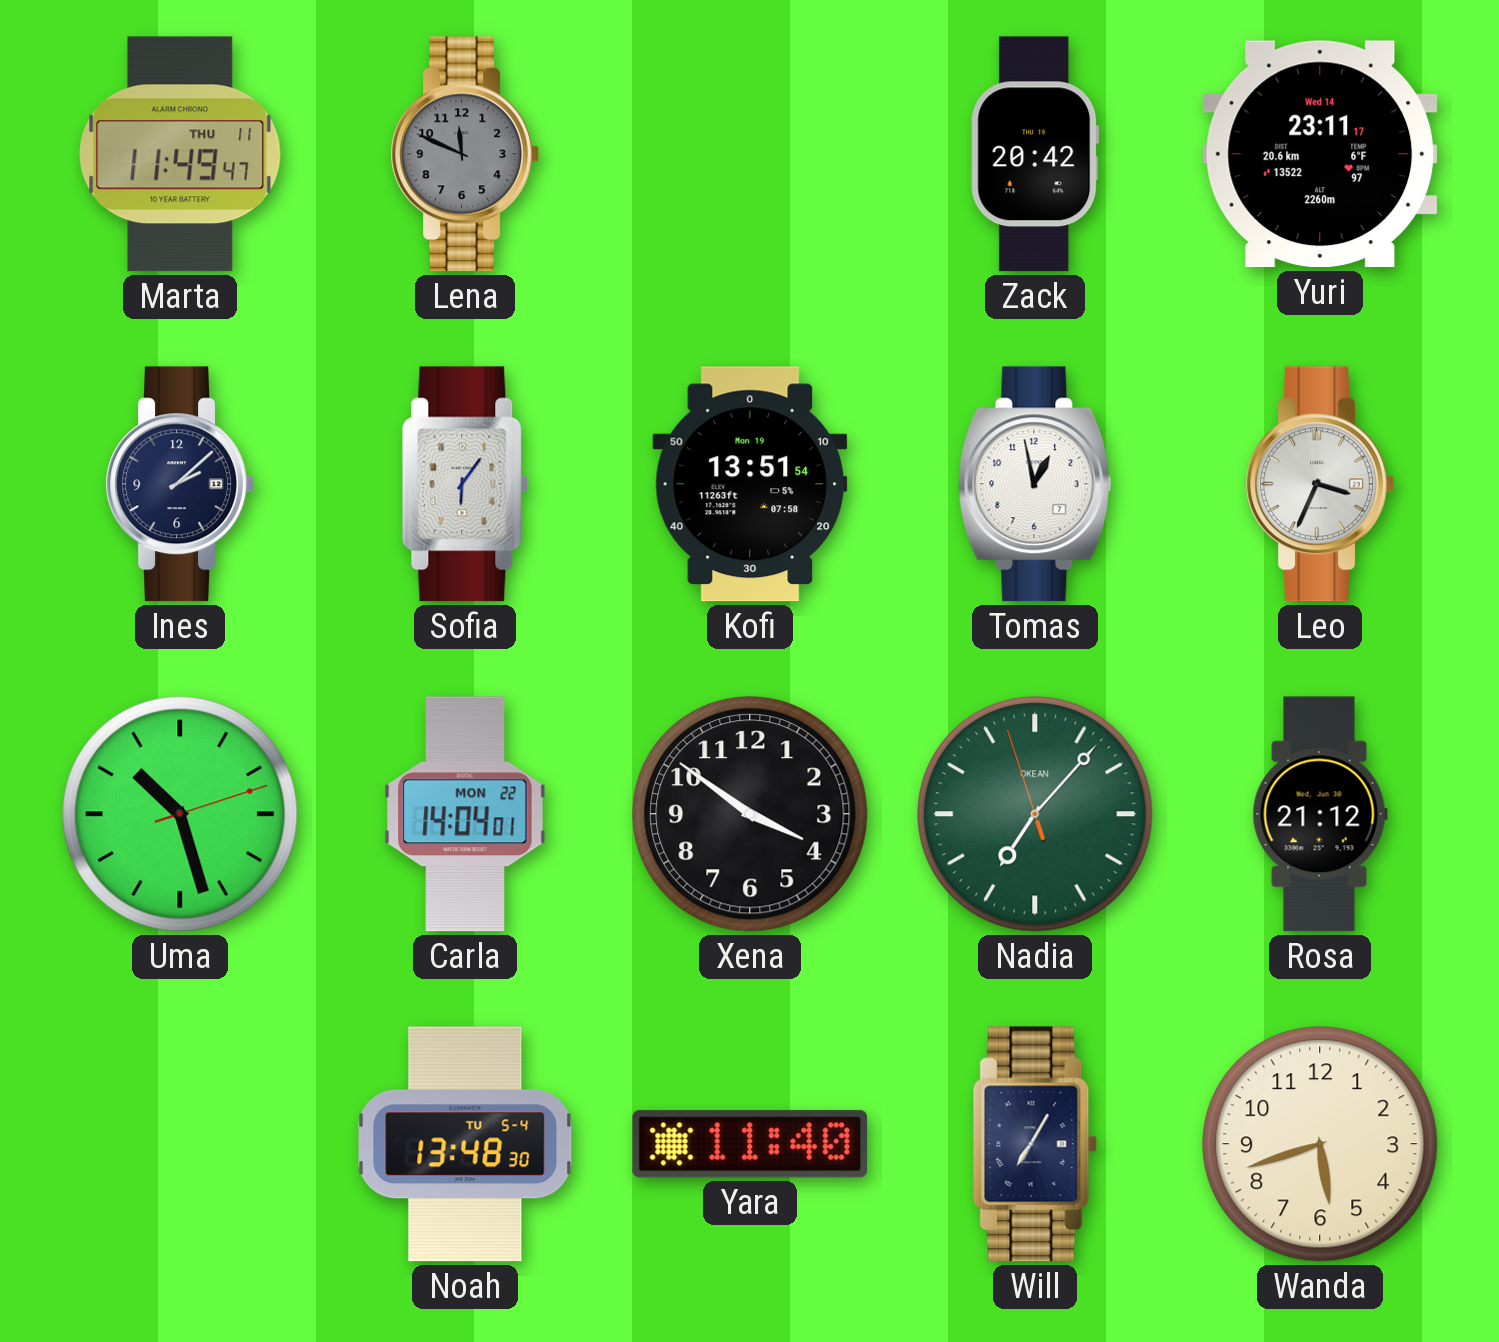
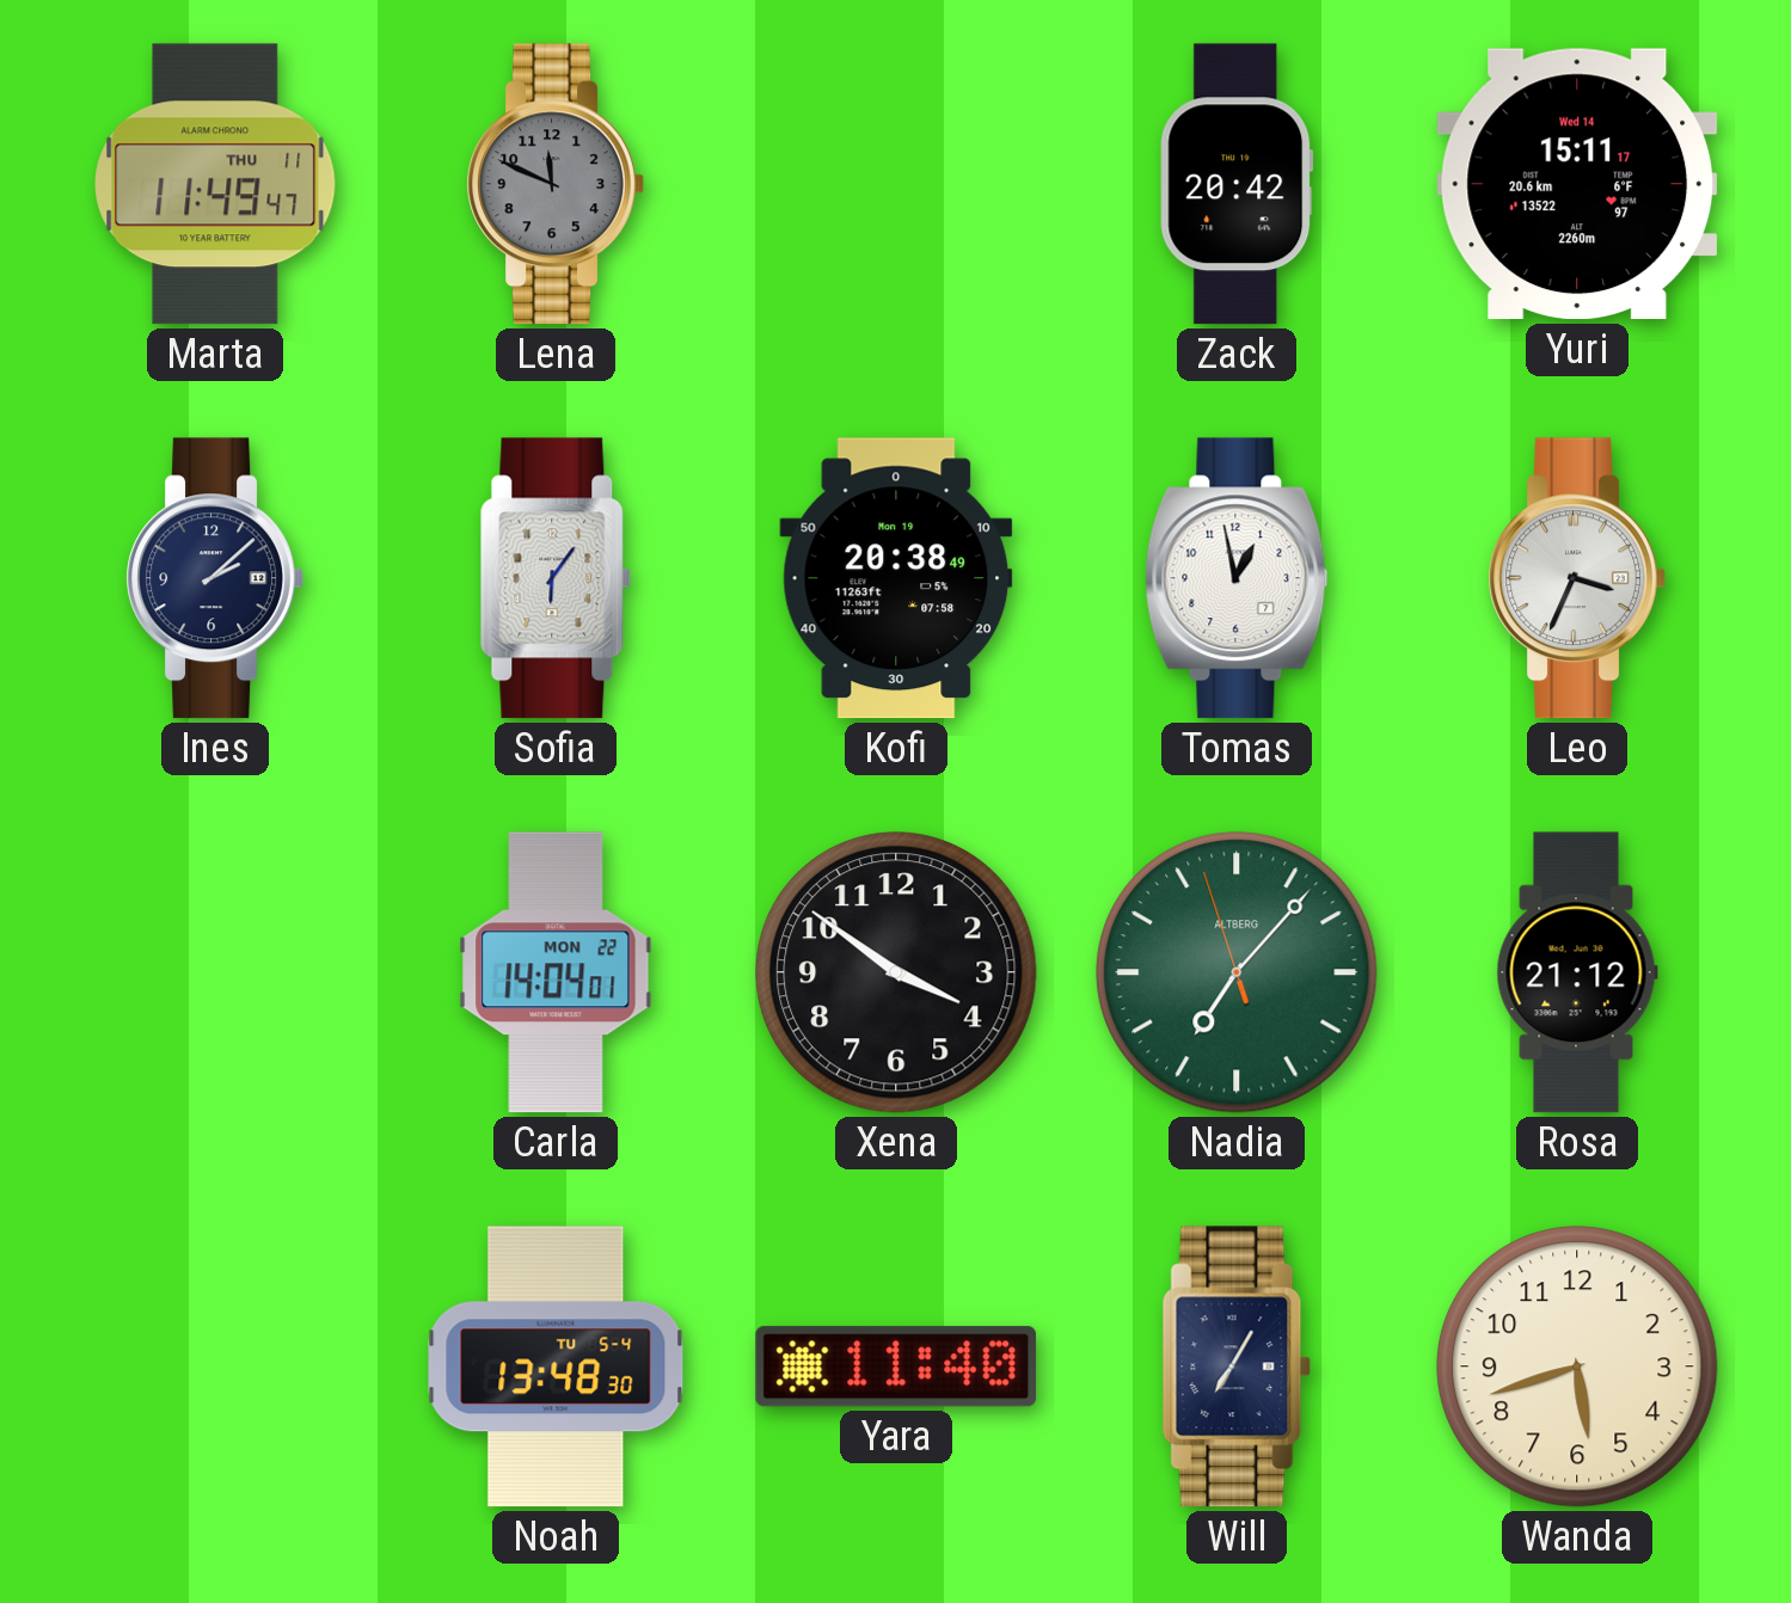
Yuri: 23:11 -> 15:11 (1577, 184)
Kofi: 13:51 -> 20:38 (896, 578)
Uma: 10:27 -> none (180, 814)
Nadia brand: OKEAN -> ALTBERG (1237, 972)
